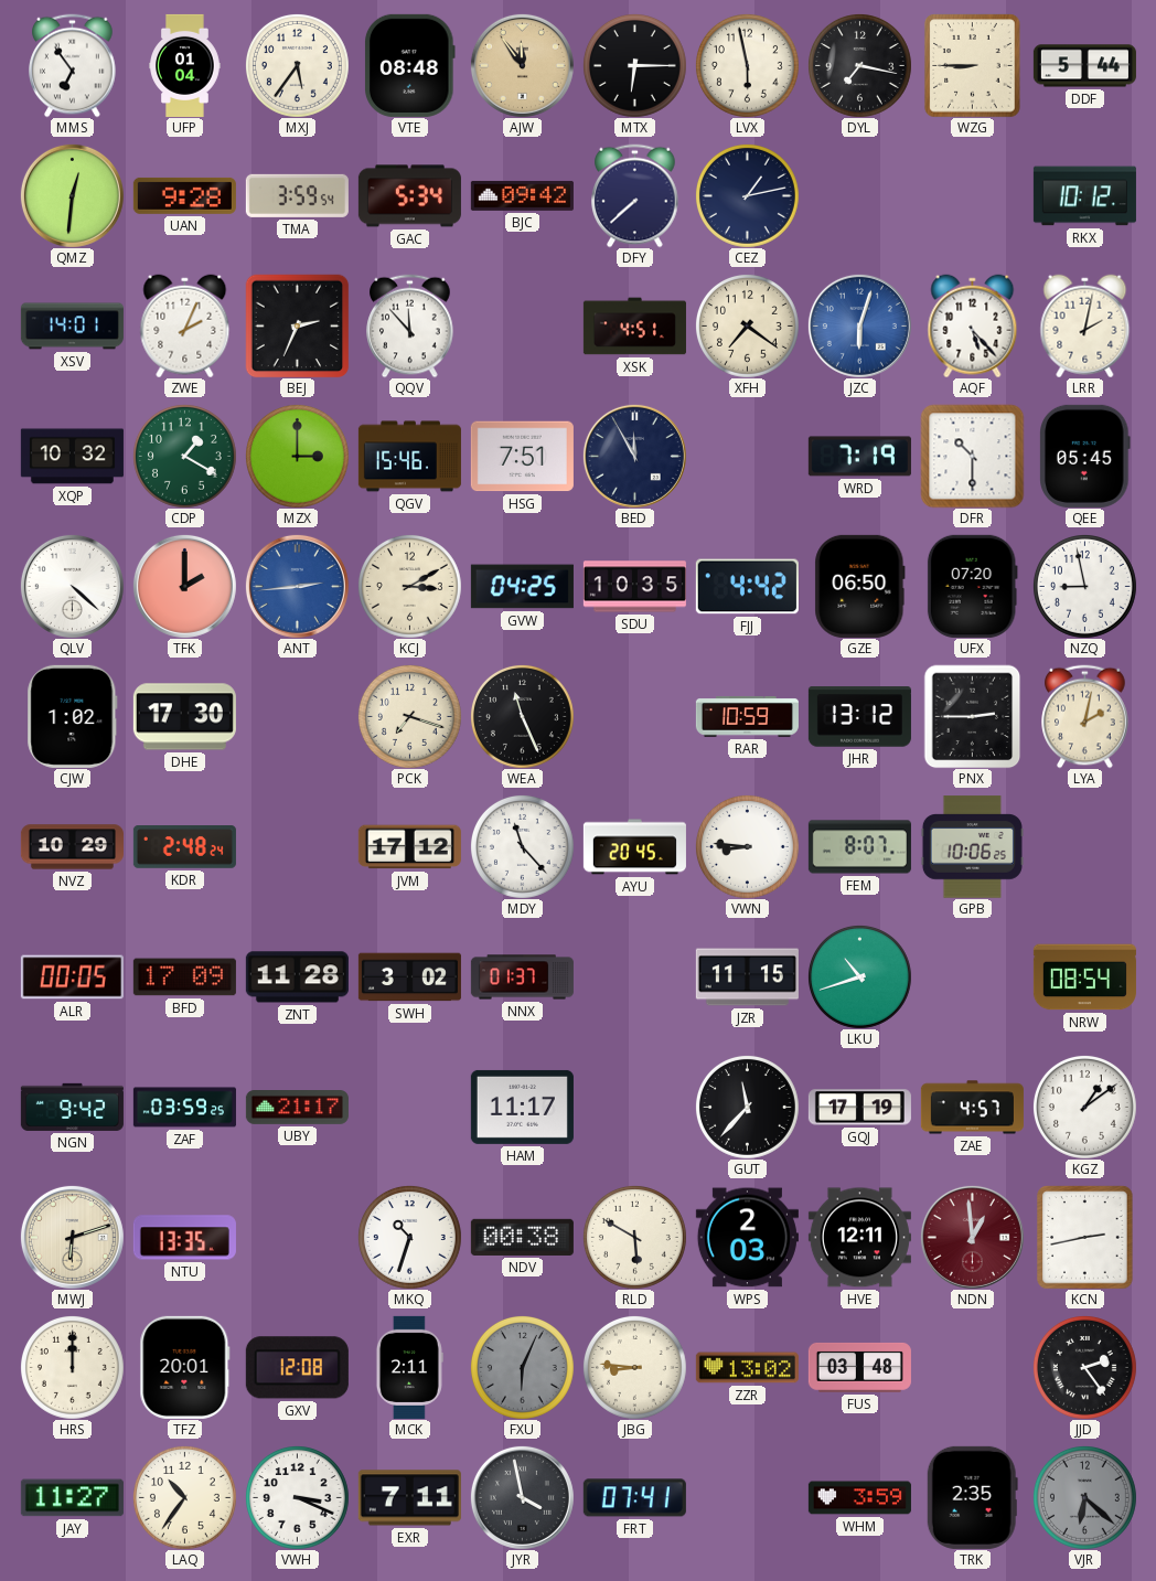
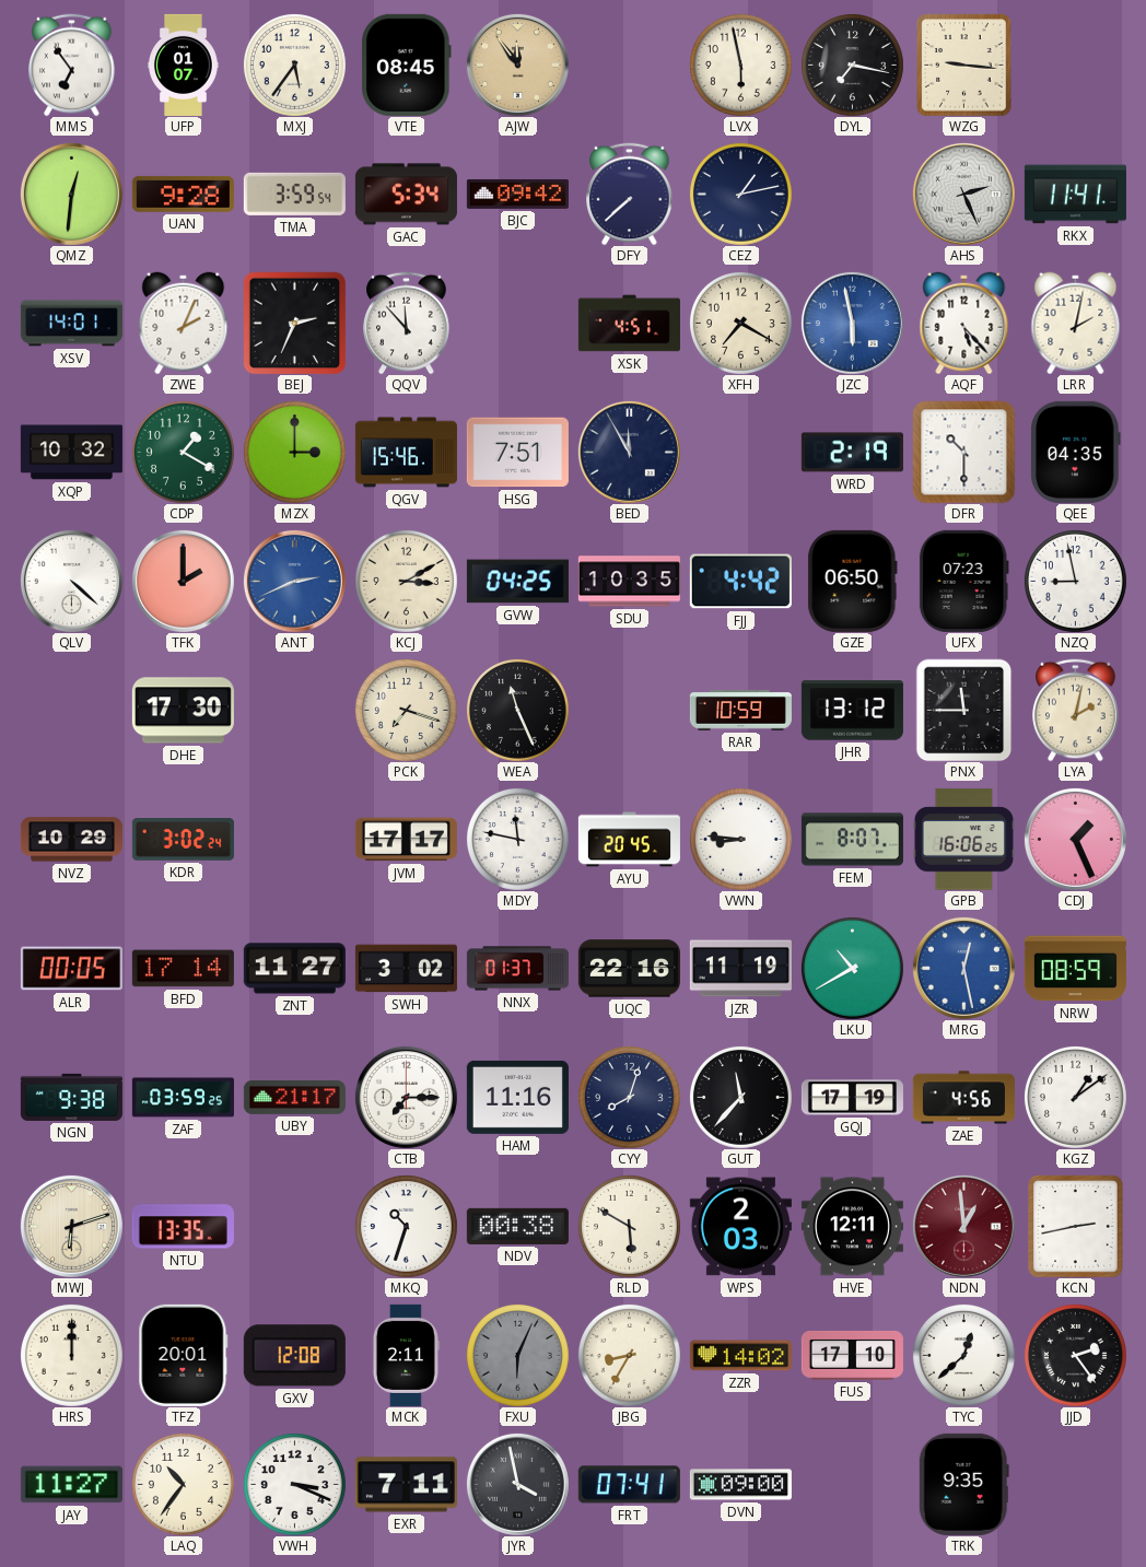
UFP: 01:04 -> 01:07 (184, 65)
VTE: 08:48 -> 08:45 (407, 65)
MTX: 6:15 -> none (634, 65)
WZG: 8:45 -> 9:16 (964, 65)
DDF: 5:44 -> none (1084, 66)
AHS: none -> 2:26 (963, 194)
RKX: 10:12 -> 11:41 (1075, 195)
XFH: 7:21 -> 7:20 (740, 323)
JZC: 6:03 -> 5:58 (852, 323)
WRD: 7:19 -> 2:19 (852, 453)
QEE: 05:45 -> 04:35 (1076, 452)
ANT: 2:44 -> 2:41 (294, 581)
UFX: 07:20 -> 07:23 (963, 581)
CJW: 1:02 -> none (73, 716)
PNX: 2:45 -> 11:45 (964, 710)
KDR: 2:48 -> 3:02 (183, 840)
JVM: 17:12 -> 17:17 (406, 840)
MDY: 11:23 -> 11:47 (517, 839)
GPB: 10:06 -> 16:06 (963, 840)
CDJ: none -> 1:26 (1075, 839)
BFD: 17:09 -> 17:14 (183, 969)
ZNT: 11:28 -> 11:27 (294, 969)
UQC: none -> 22:16 (629, 969)
JZR: 11:15 -> 11:19 (740, 969)
LKU: 10:42 -> 10:40 (852, 968)
MRG: none -> 12:28 (963, 968)
NRW: 08:54 -> 08:59 (1075, 969)
NGN: 9:42 -> 9:38 (71, 1097)
CTB: none -> 7:15 (406, 1097)
HAM: 11:17 -> 11:16 (517, 1097)
CYY: none -> 8:03 (629, 1097)
ZAE: 4:57 -> 4:56 (963, 1098)
JBG: 8:46 -> 8:35 (629, 1355)
ZZR: 13:02 -> 14:02 (740, 1356)
FUS: 03:48 -> 17:10 (852, 1355)
TYC: none -> 12:38 (963, 1355)
DVN: none -> 09:00 (740, 1485)
WHM: 3:59 -> none (859, 1498)
TRK: 2:35 -> 9:35 (963, 1484)
VJR: 6:22 -> none (1084, 1497)
